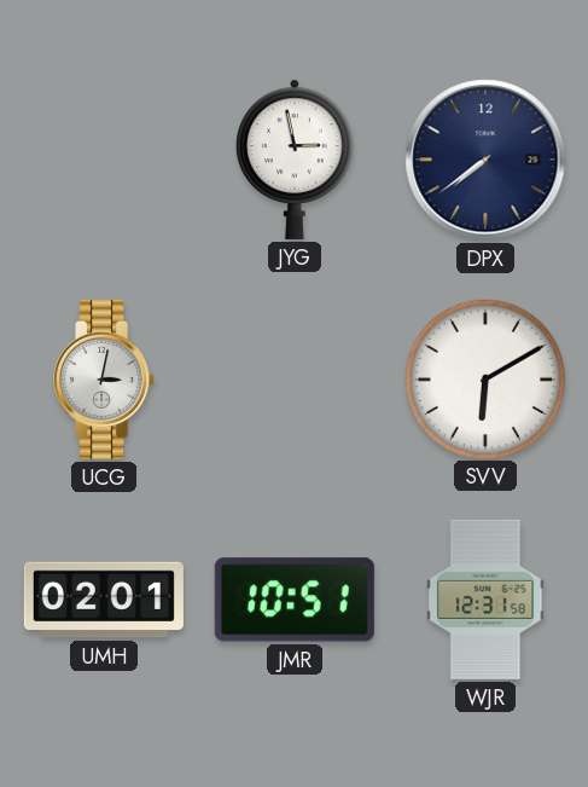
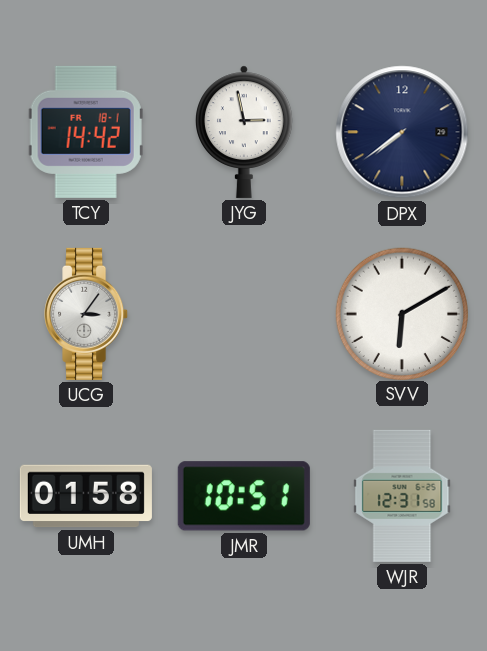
TCY: none -> 14:42 (86, 132)
UCG: 3:02 -> 3:06 (87, 314)
UMH: 02:01 -> 01:58 (86, 496)
